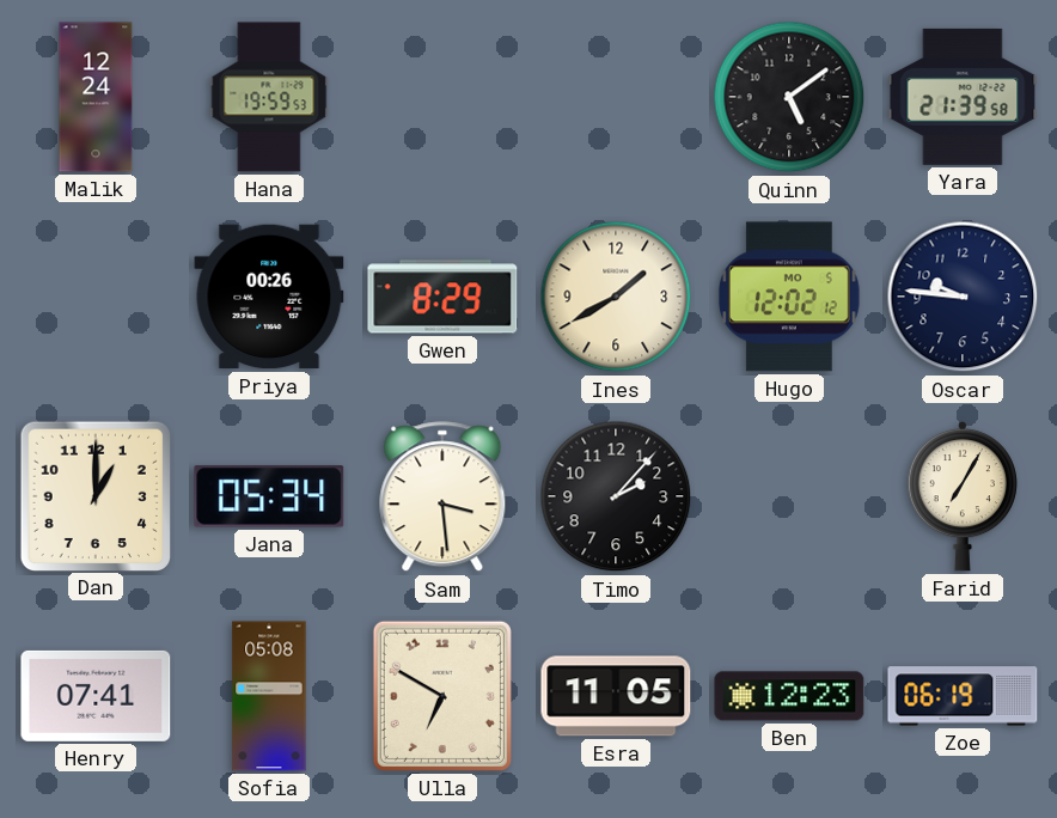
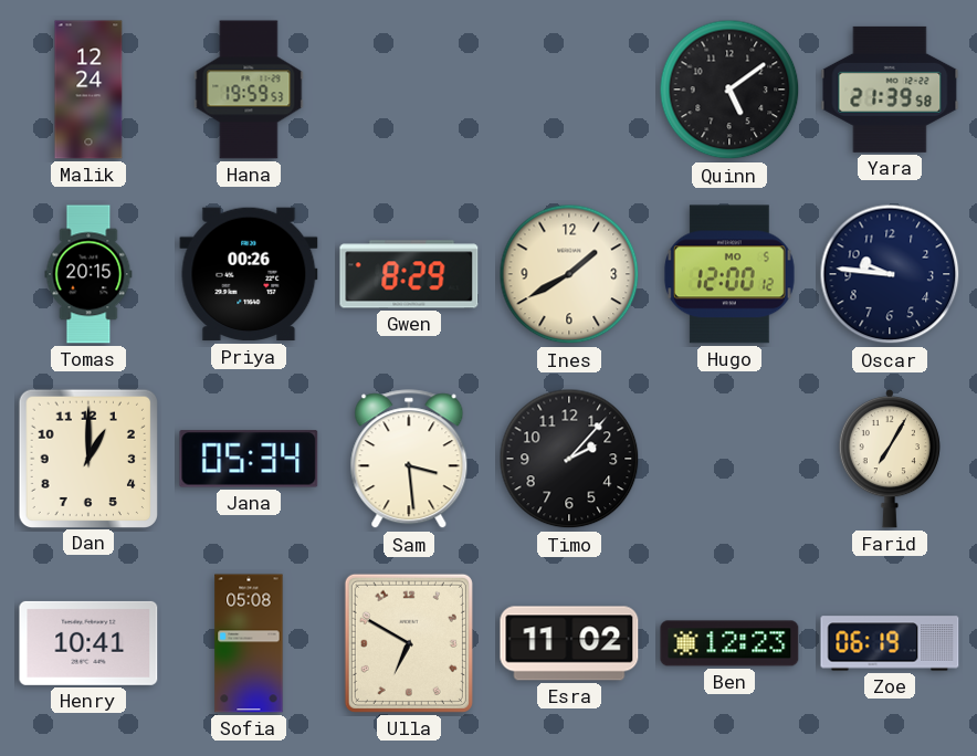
Tomas: none -> 20:15 (88, 274)
Hugo: 12:02 -> 12:00 (729, 274)
Henry: 07:41 -> 10:41 (88, 643)
Esra: 11:05 -> 11:02 (569, 643)
